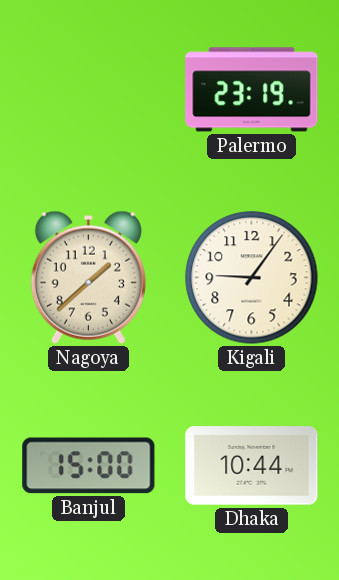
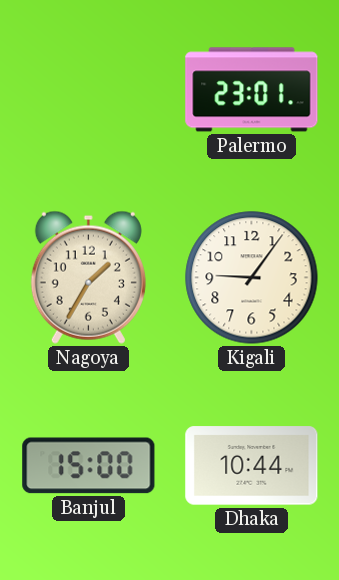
Palermo: 23:19 -> 23:01 (252, 90)
Nagoya: 1:38 -> 1:35 (88, 277)
